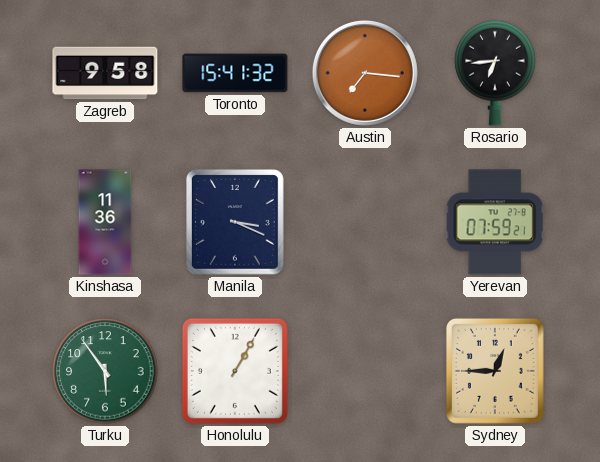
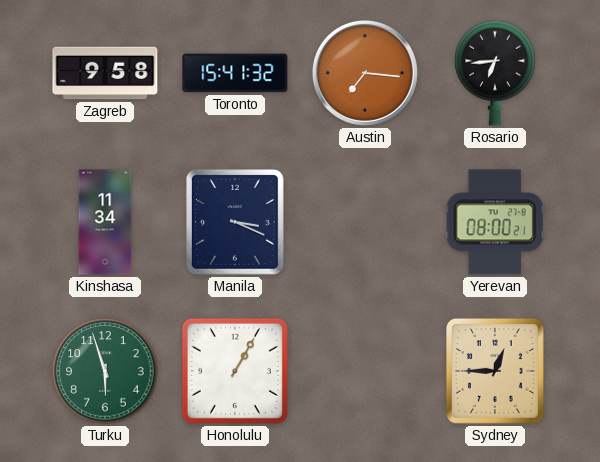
Kinshasa: 11:36 -> 11:34 (105, 222)
Yerevan: 07:59 -> 08:00 (495, 222)
Turku: 5:54 -> 5:57 (105, 371)
